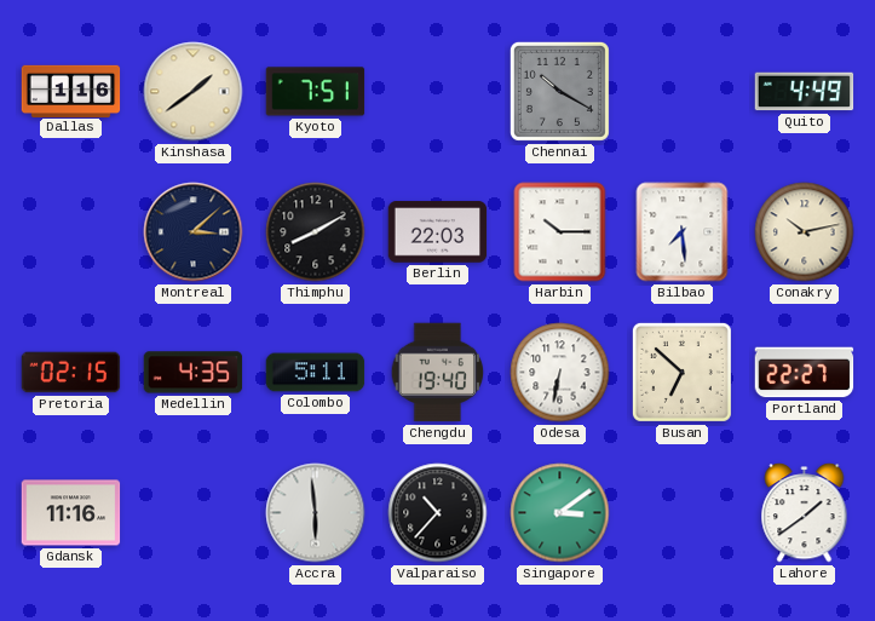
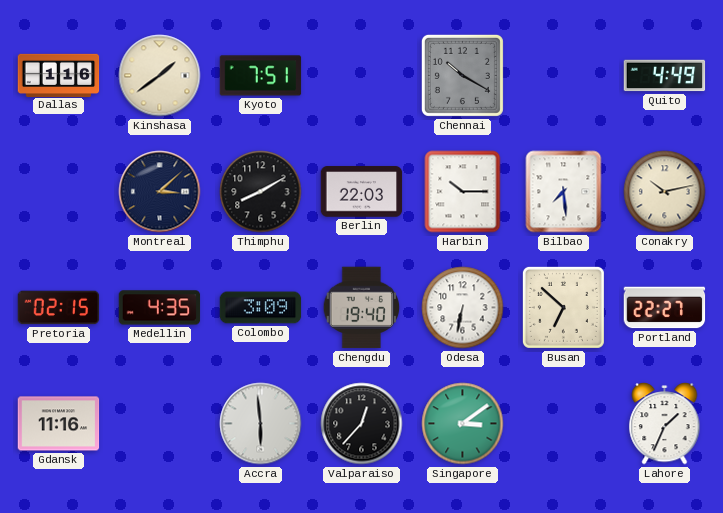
Colombo: 5:11 -> 3:09 (261, 308)
Valparaiso: 10:37 -> 12:37 (362, 424)
Lahore: 1:39 -> 1:34 (665, 424)
